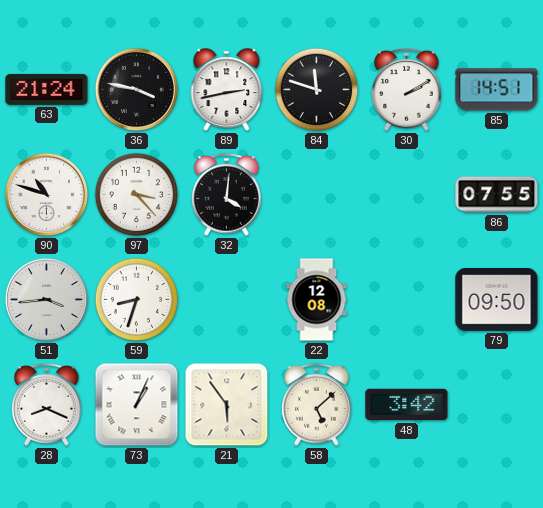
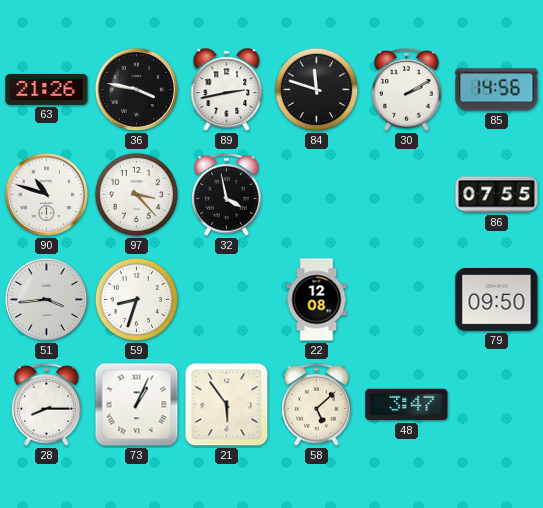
63: 21:24 -> 21:26 (47, 89)
85: 14:51 -> 14:56 (497, 90)
32: 4:01 -> 3:58 (227, 195)
28: 8:19 -> 8:15 (47, 405)
48: 3:42 -> 3:47 (407, 405)
